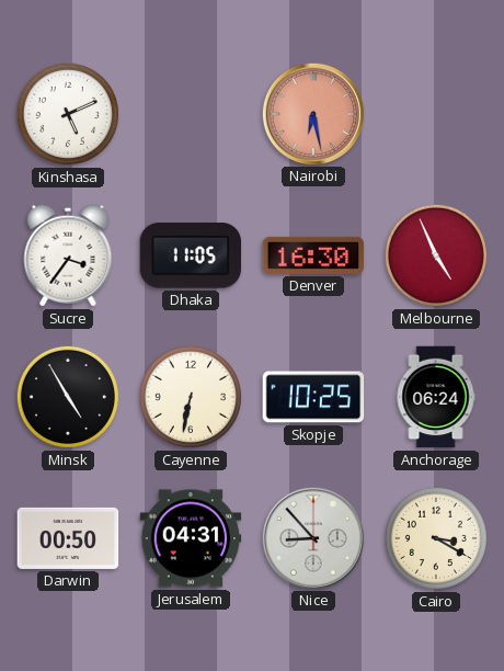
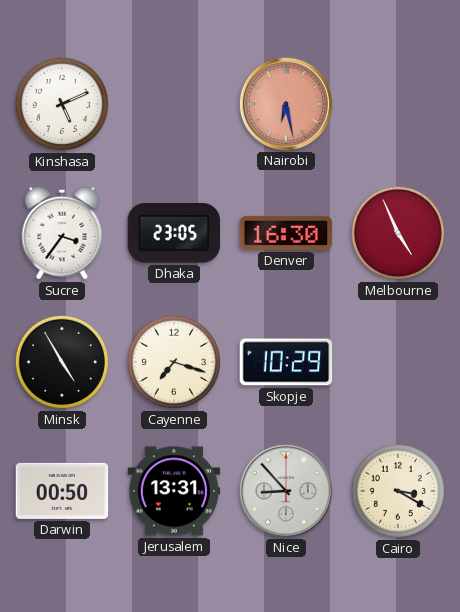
Dhaka: 11:05 -> 23:05 (174, 233)
Cayenne: 6:32 -> 7:18 (174, 362)
Skopje: 10:25 -> 10:29 (286, 362)
Anchorage: 06:24 -> none (436, 397)
Jerusalem: 04:31 -> 13:31 (174, 491)
